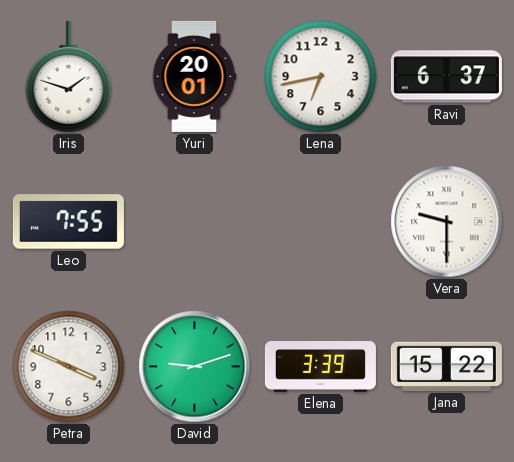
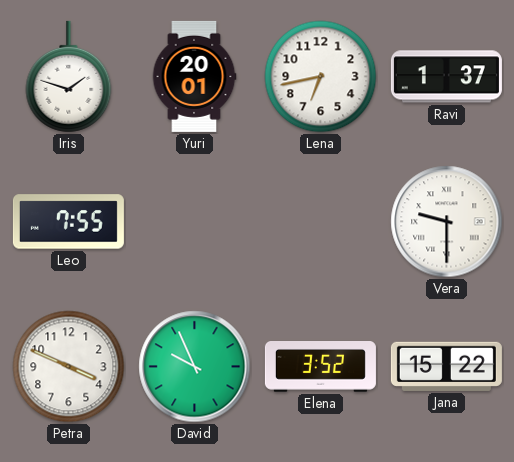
Ravi: 6:37 -> 1:37 (446, 77)
David: 9:12 -> 9:56 (195, 367)
Elena: 3:39 -> 3:52 (320, 367)
